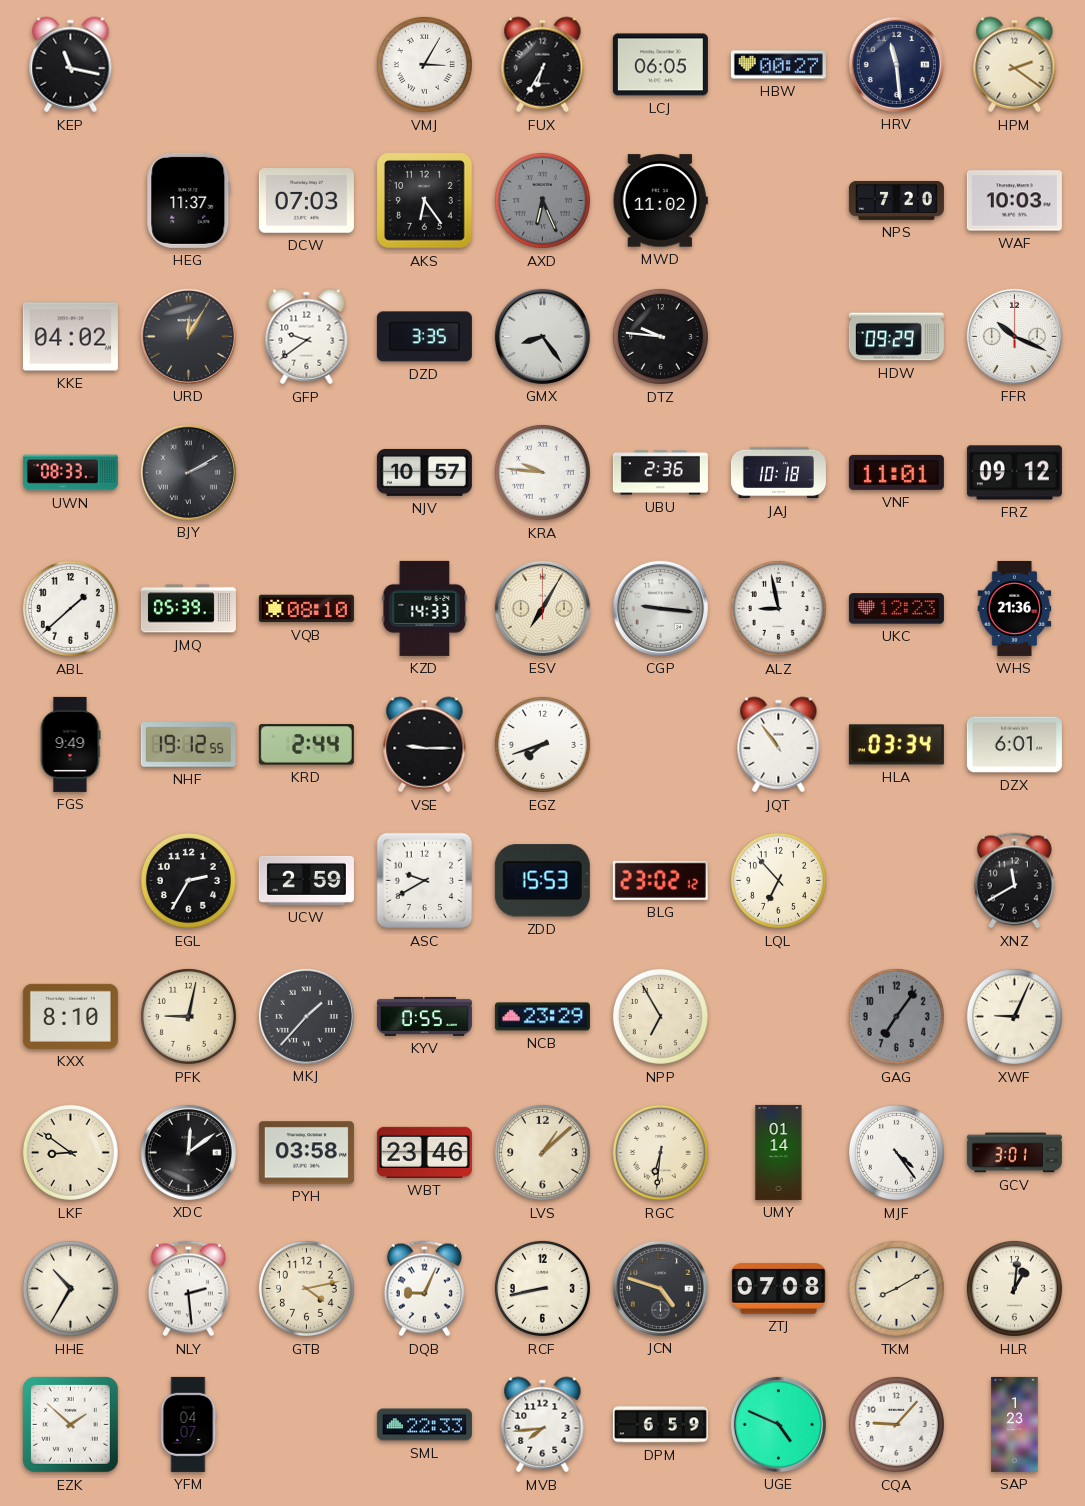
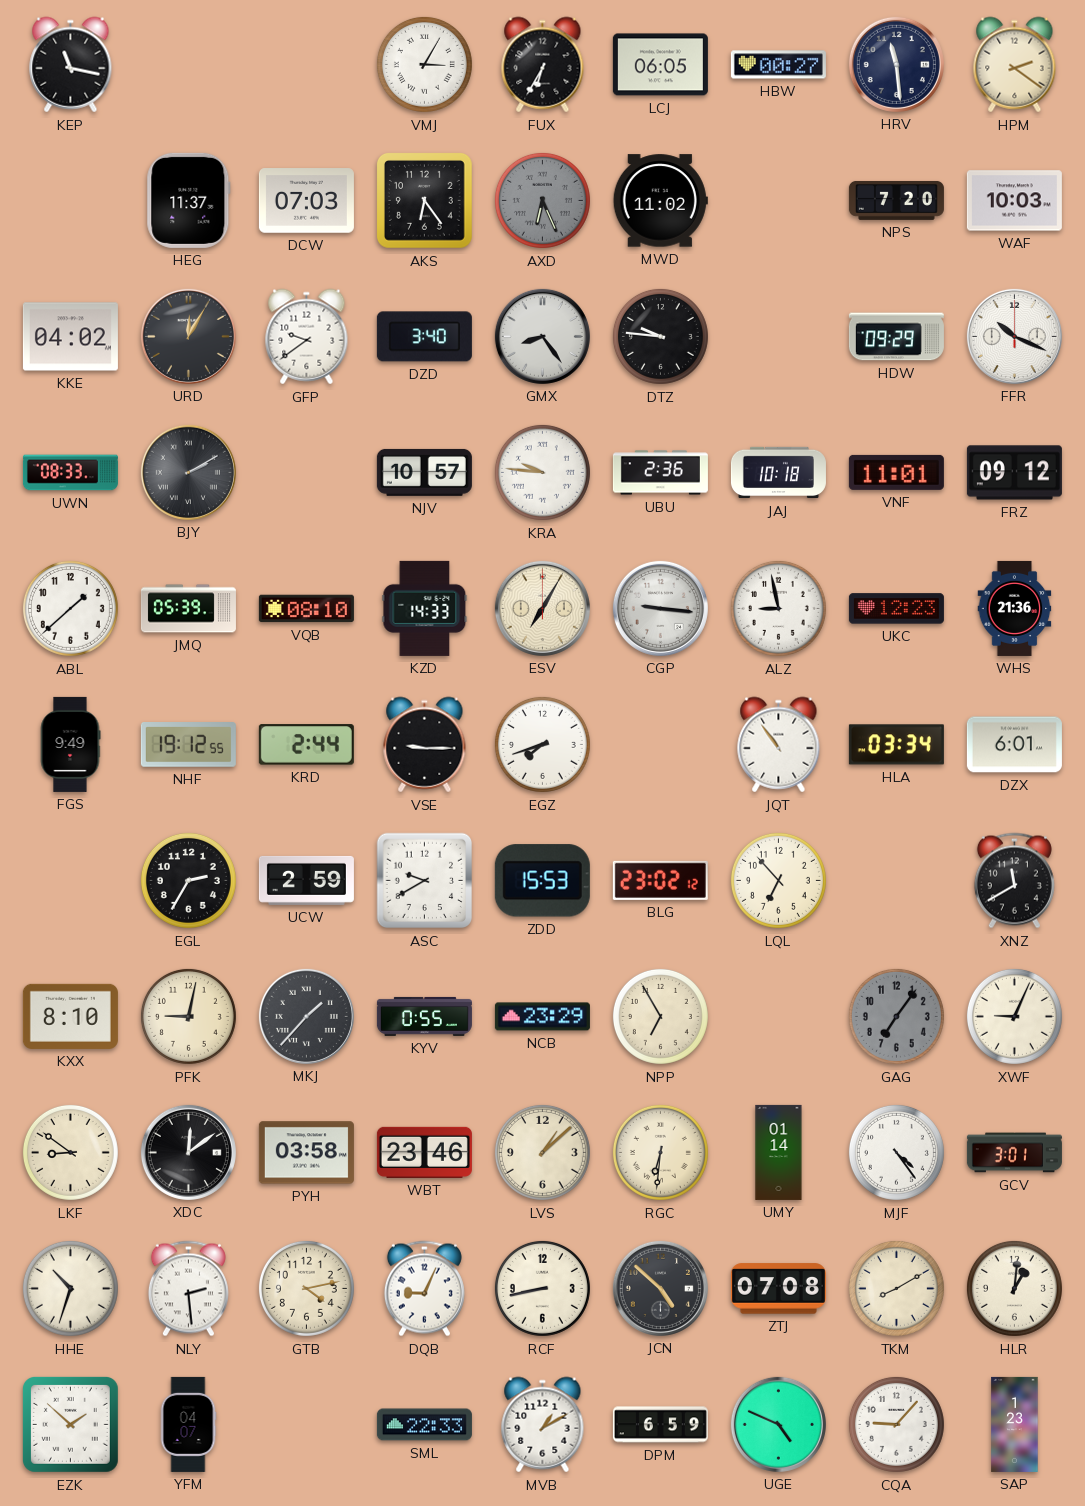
DZD: 3:35 -> 3:40 (424, 337)
HHE: 10:35 -> 10:33 (70, 1288)
JCN: 4:48 -> 4:52 (660, 1288)
MVB: 7:44 -> 1:10 (543, 1425)
